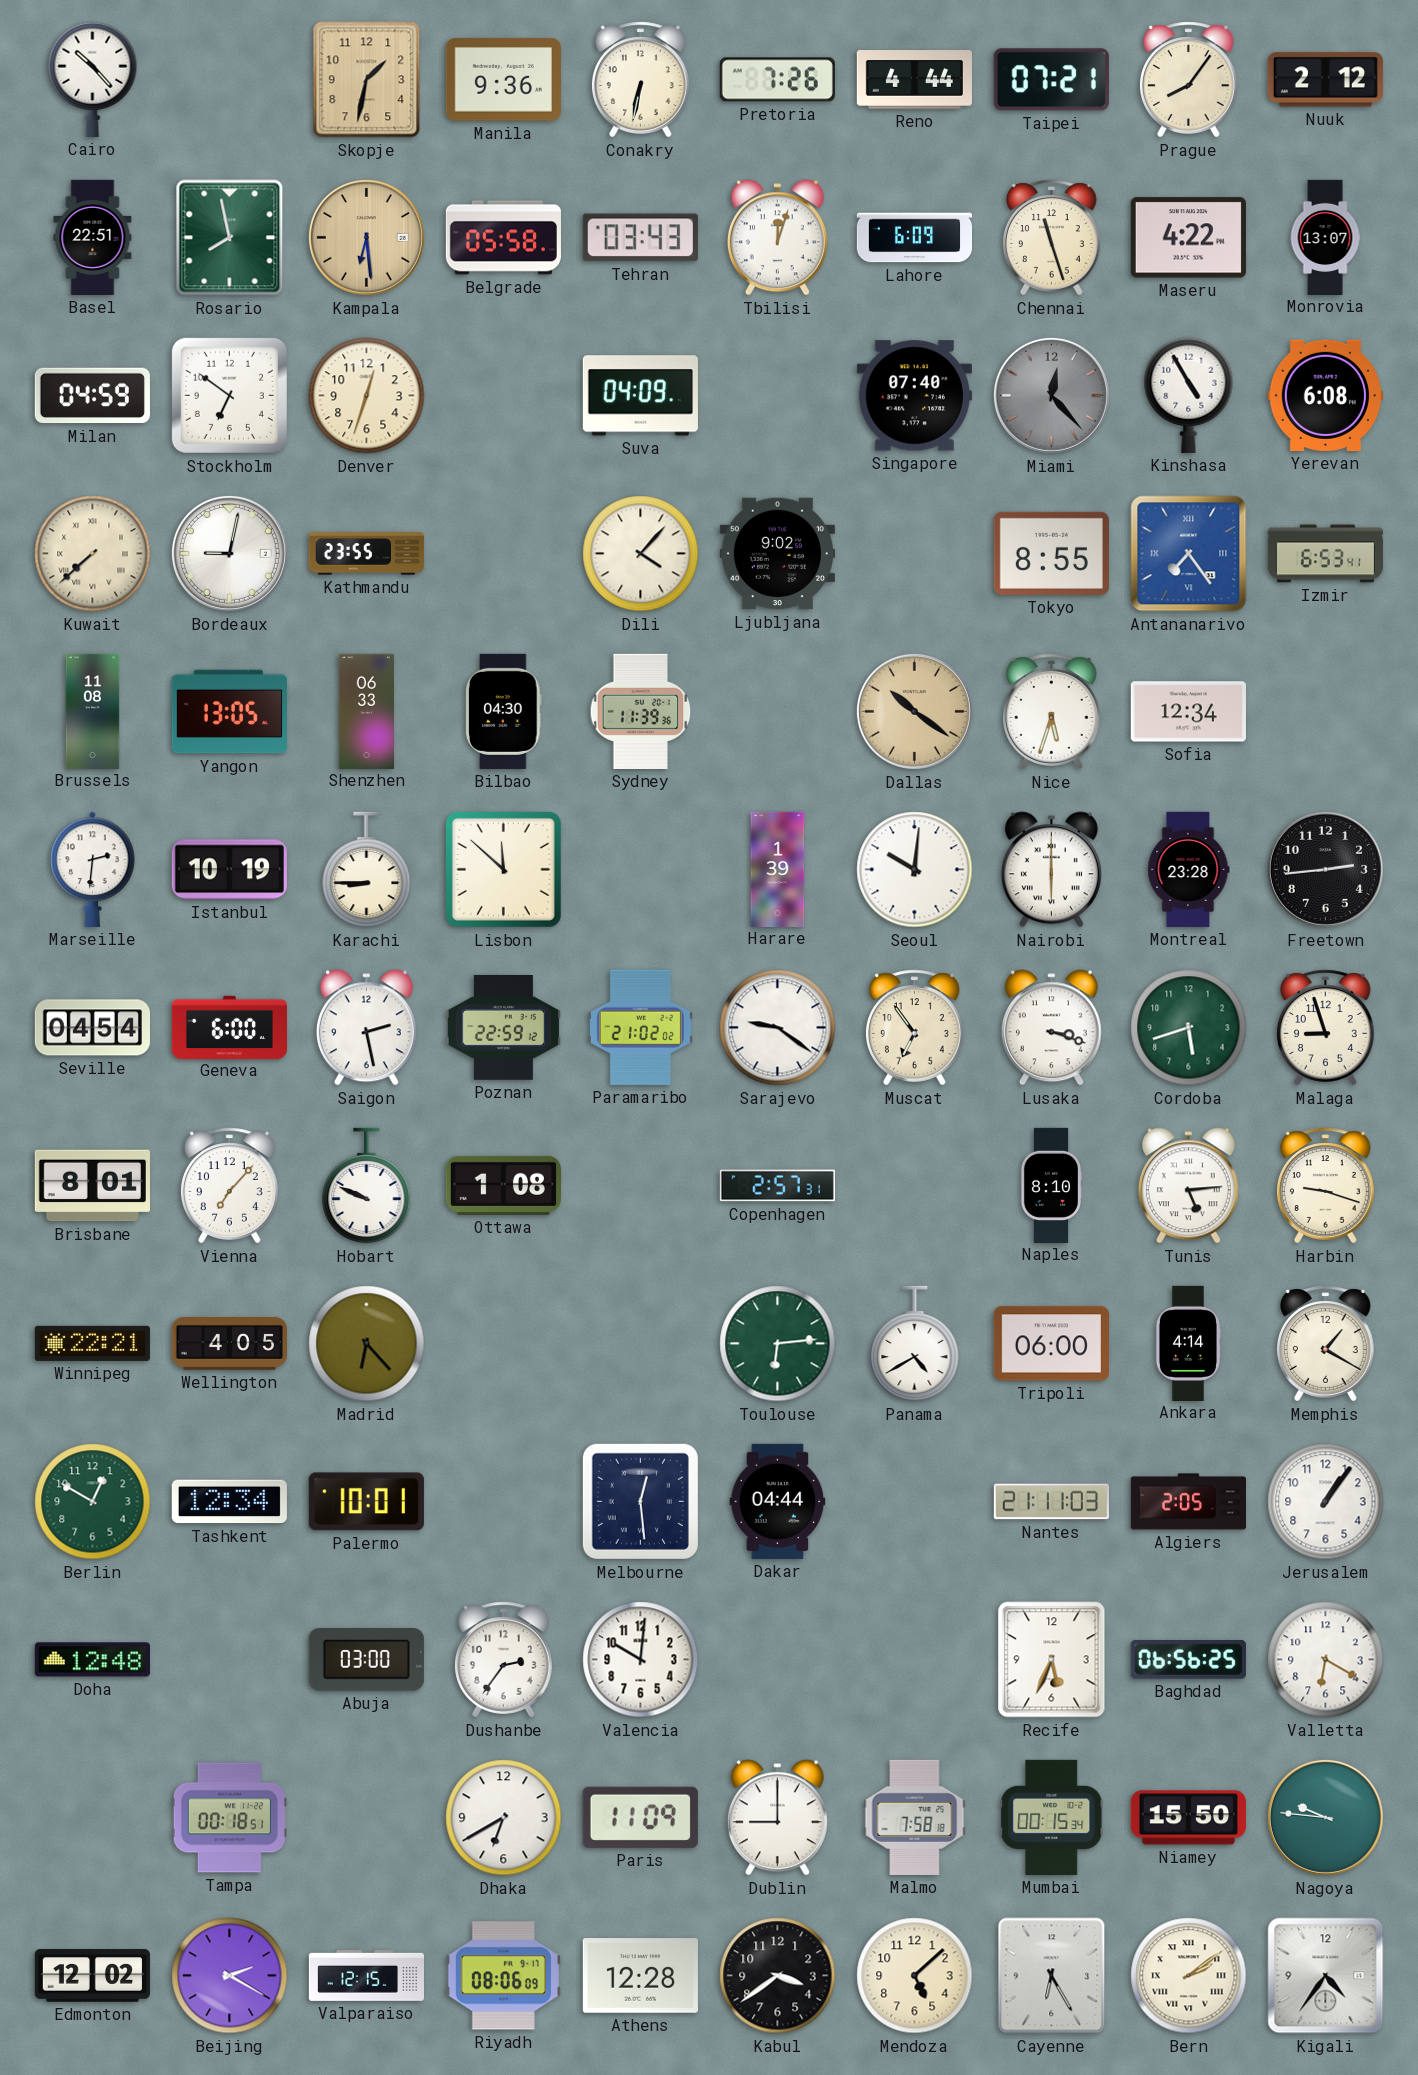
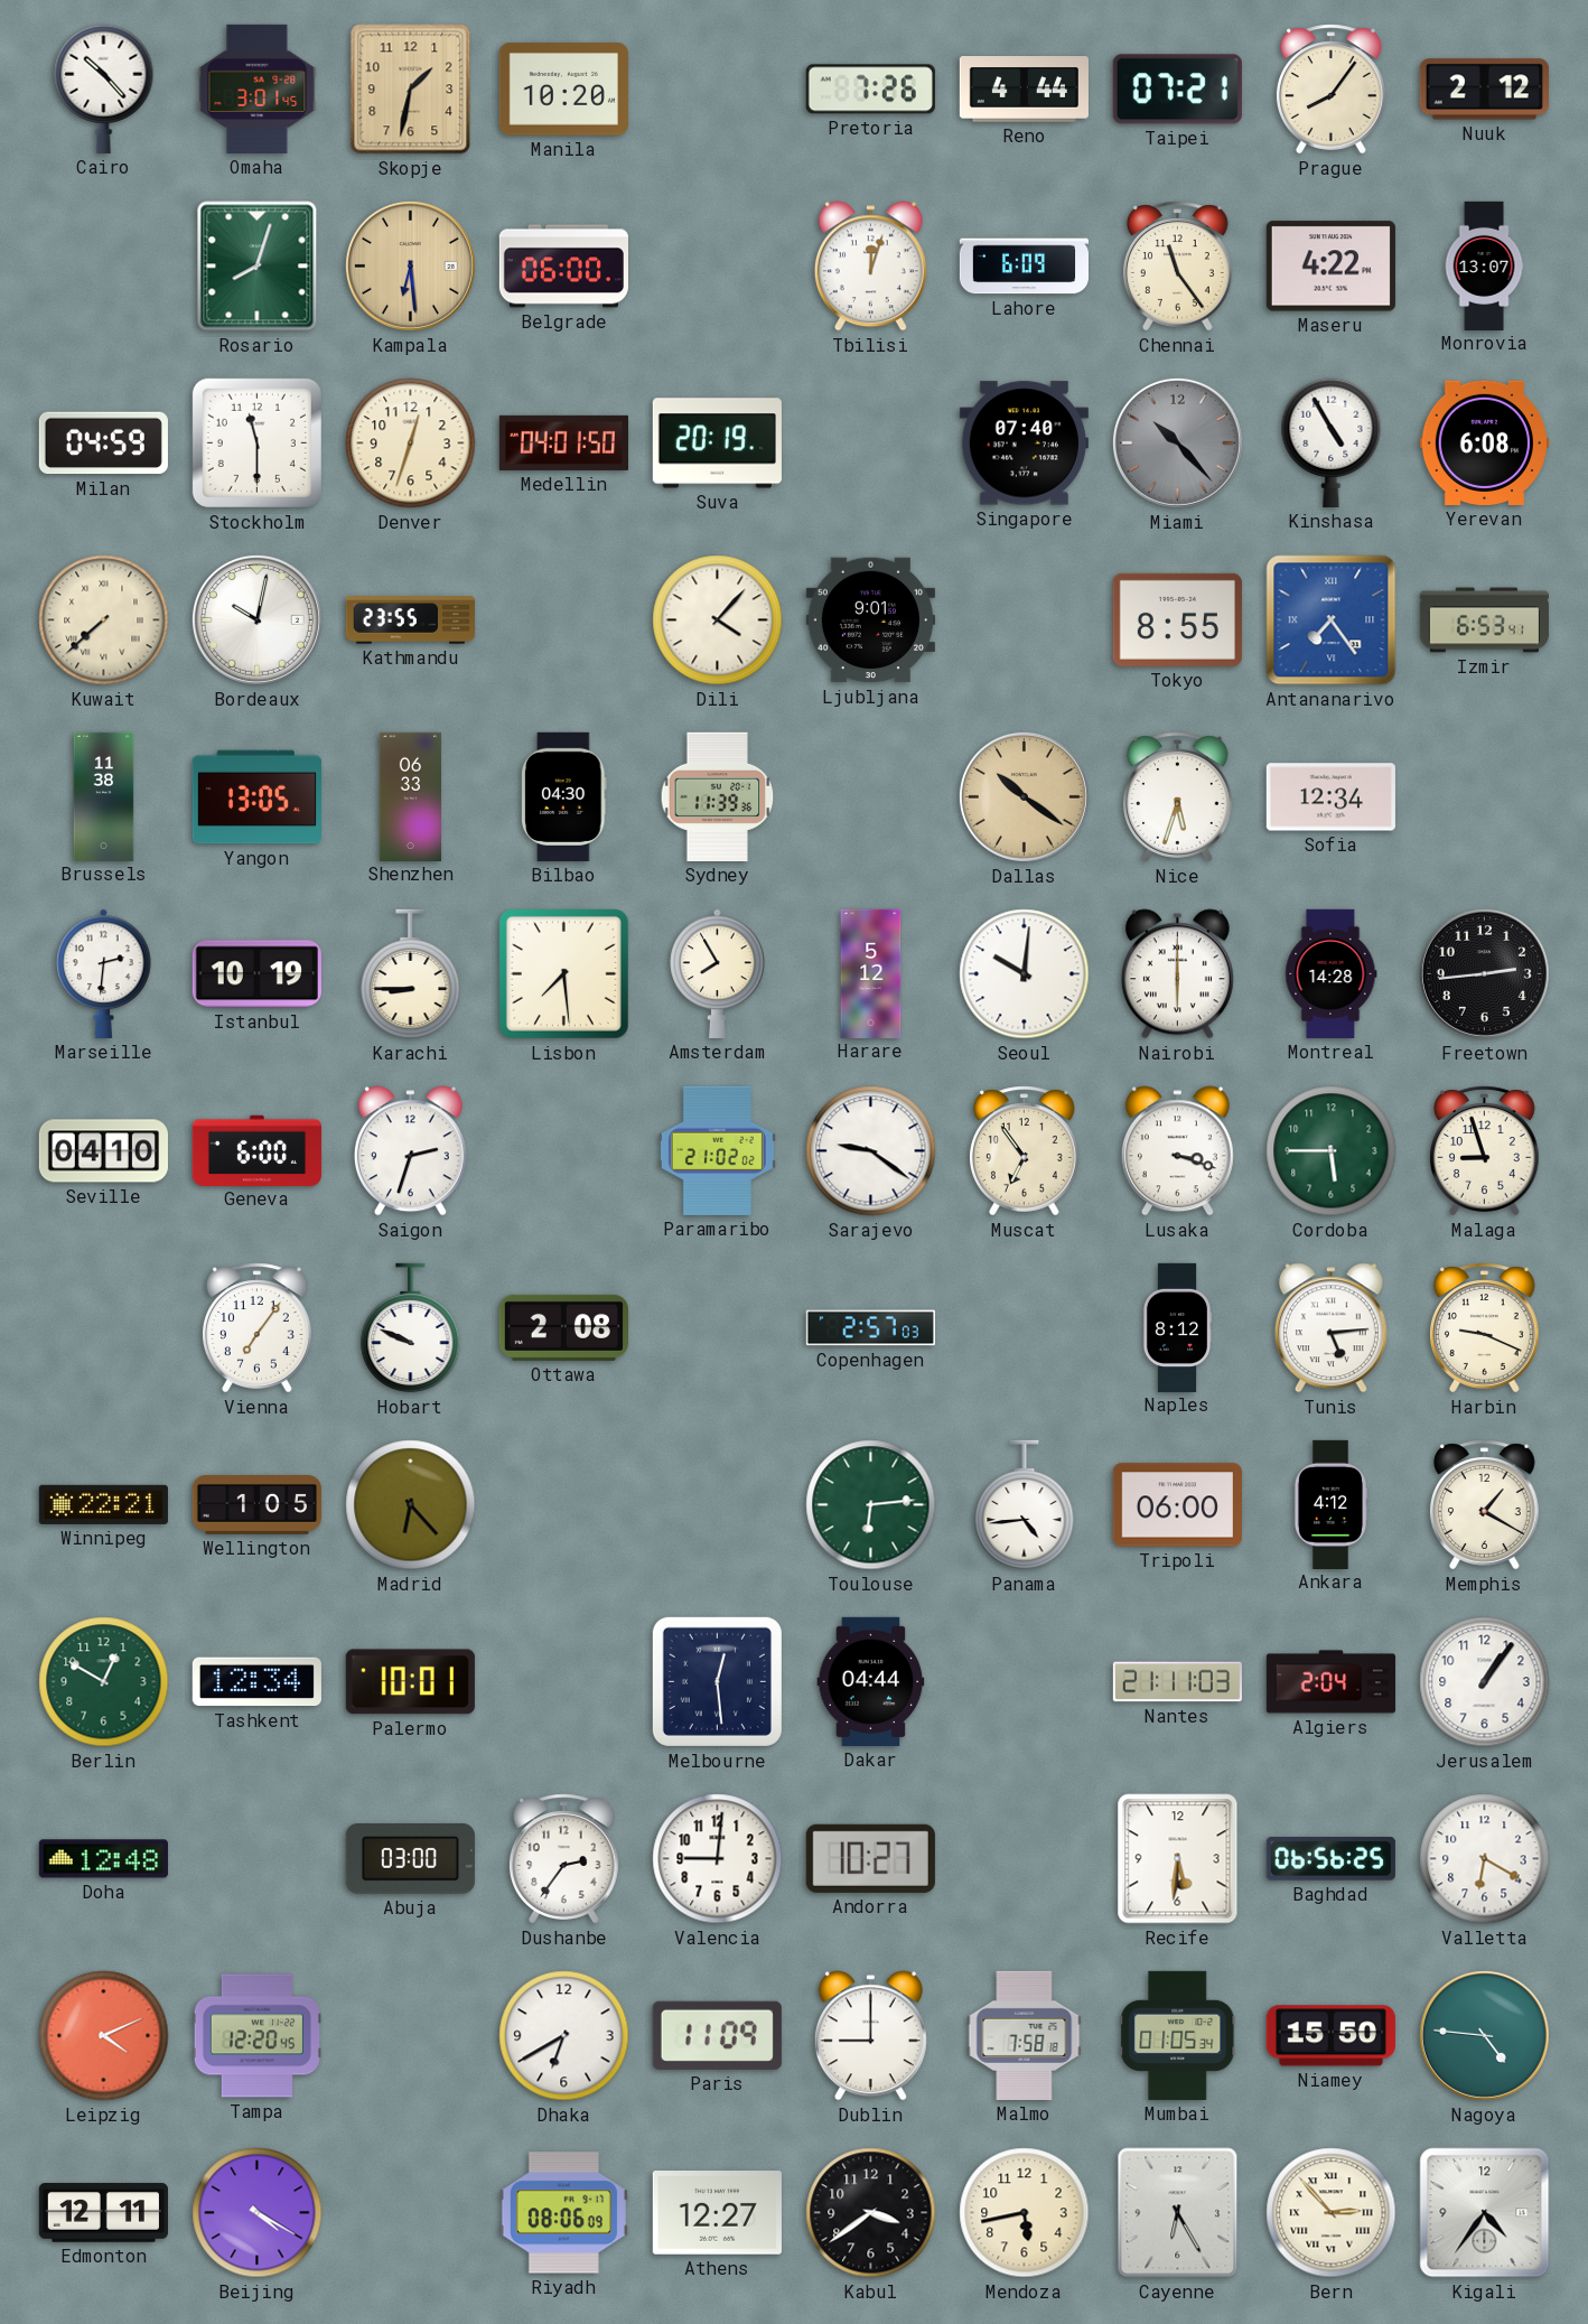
Omaha: none -> 3:01 (258, 88)
Manila: 9:36 -> 10:20 (563, 90)
Conakry: 6:32 -> none (640, 80)
Basel: 22:51 -> none (93, 237)
Rosario: 7:58 -> 8:03 (258, 267)
Belgrade: 05:58 -> 06:00 (563, 267)
Tehran: 03:43 -> none (640, 238)
Chennai: 11:27 -> 11:24 (1177, 267)
Stockholm: 6:51 -> 11:30 (256, 442)
Medellin: none -> 04:01 (563, 442)
Suva: 04:09 -> 20:19 (717, 444)
Miami: 12:23 -> 10:23 (1177, 442)
Bordeaux: 9:02 -> 10:02 (256, 619)
Ljubljana: 9:02 -> 9:01 (870, 620)
Brussels: 11:08 -> 11:38 (104, 796)
Lisbon: 11:52 -> 7:29 (563, 973)
Amsterdam: none -> 7:55 (718, 973)
Harare: 1:39 -> 5:12 (871, 973)
Montreal: 23:28 -> 14:28 (1332, 973)
Seville: 04:54 -> 04:10 (103, 1151)
Saigon: 2:28 -> 2:33 (410, 1151)
Poznan: 22:59 -> none (503, 1027)
Cordoba: 5:42 -> 5:45 (1332, 1151)
Brisbane: 8:01 -> none (92, 1186)
Vienna: 7:07 -> 7:06 (256, 1328)
Ottawa: 1:08 -> 2:08 (563, 1327)
Copenhagen: 2:57:31 -> 2:57:03 (870, 1328)
Naples: 8:10 -> 8:12 (1176, 1327)
Harbin: 9:18 -> 9:19 (1484, 1328)
Wellington: 4:05 -> 1:05 (256, 1505)
Panama: 4:40 -> 4:44 (1025, 1505)
Ankara: 4:14 -> 4:12 (1329, 1504)
Algiers: 2:05 -> 2:04 (1330, 1682)
Valencia: 10:01 -> 9:01 (718, 1859)
Andorra: none -> 10:27 (870, 1858)
Recife: 5:34 -> 5:31 (1178, 1859)
Leipzig: none -> 4:11 (104, 2036)
Tampa: 00:18 -> 12:20 (256, 2036)
Mumbai: 00:15 -> 01:05 (1178, 2035)
Nagoya: 9:46 -> 4:46 (1484, 2035)
Edmonton: 12:02 -> 12:11 (103, 2213)
Beijing: 2:20 -> 4:20 (258, 2213)
Valparaiso: 12:15 -> none (366, 1976)
Athens: 12:28 -> 12:27 (717, 2213)
Mendoza: 5:08 -> 5:43 (1025, 2213)
Bern: 2:09 -> 2:53 (1332, 2213)
